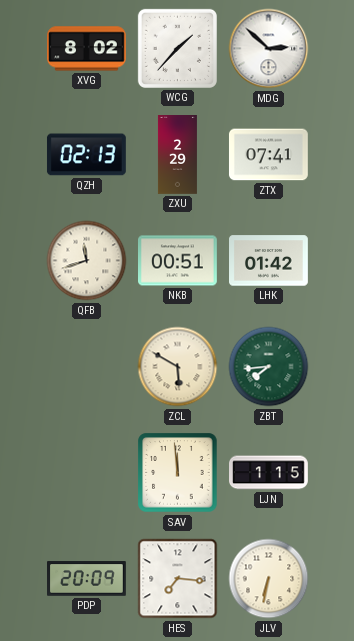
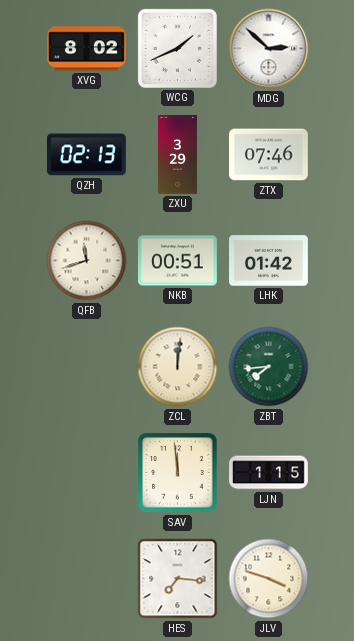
WCG: 1:37 -> 1:41 (177, 48)
ZXU: 2:29 -> 3:29 (177, 155)
ZTX: 07:41 -> 07:46 (269, 155)
ZCL: 5:50 -> 12:01 (178, 367)
PDP: 20:09 -> none (87, 579)
JLV: 6:32 -> 3:48 (269, 579)
